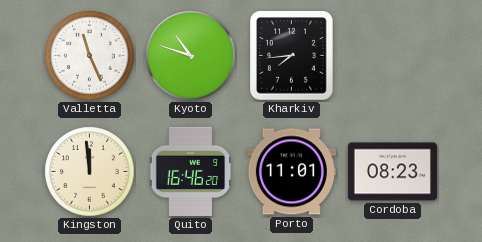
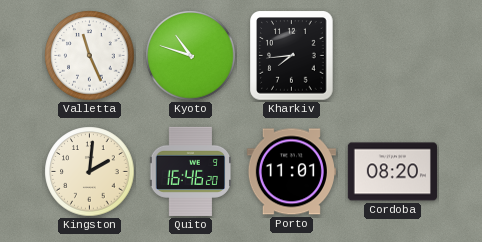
Kingston: 11:59 -> 2:01 (90, 172)
Cordoba: 08:23 -> 08:20 (392, 172)
